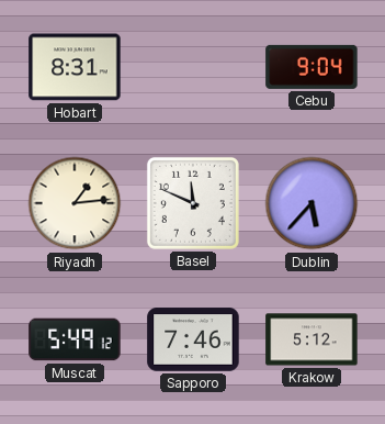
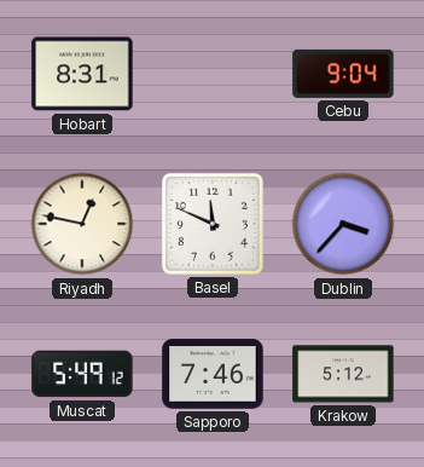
Riyadh: 1:14 -> 12:47 (82, 224)
Dublin: 5:37 -> 3:37 (343, 224)
